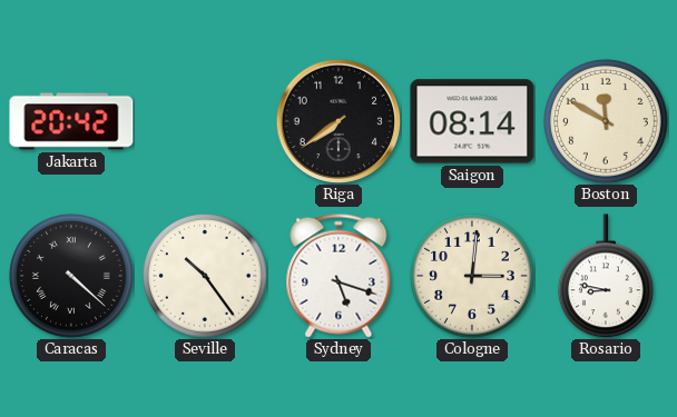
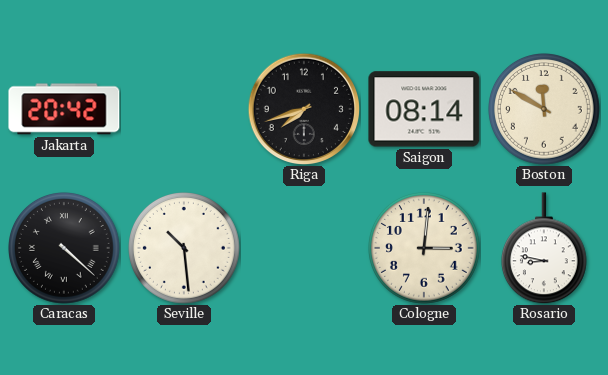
Riga: 7:39 -> 7:42 (303, 108)
Seville: 10:24 -> 10:29 (185, 249)
Sydney: 5:18 -> none (338, 276)
